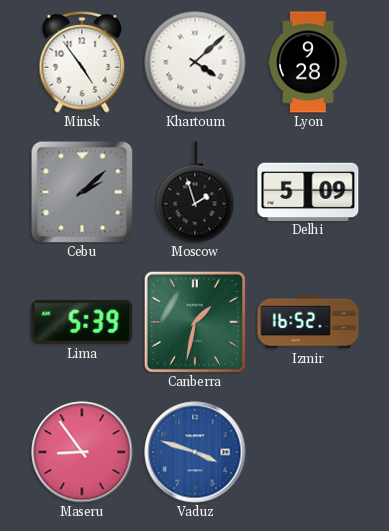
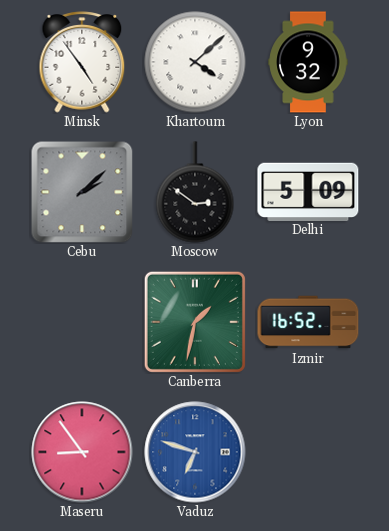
Lyon: 9:28 -> 9:32 (308, 62)
Moscow: 1:57 -> 2:51 (195, 192)
Lima: 5:39 -> none (82, 322)
Vaduz: 3:48 -> 6:48 (195, 452)
